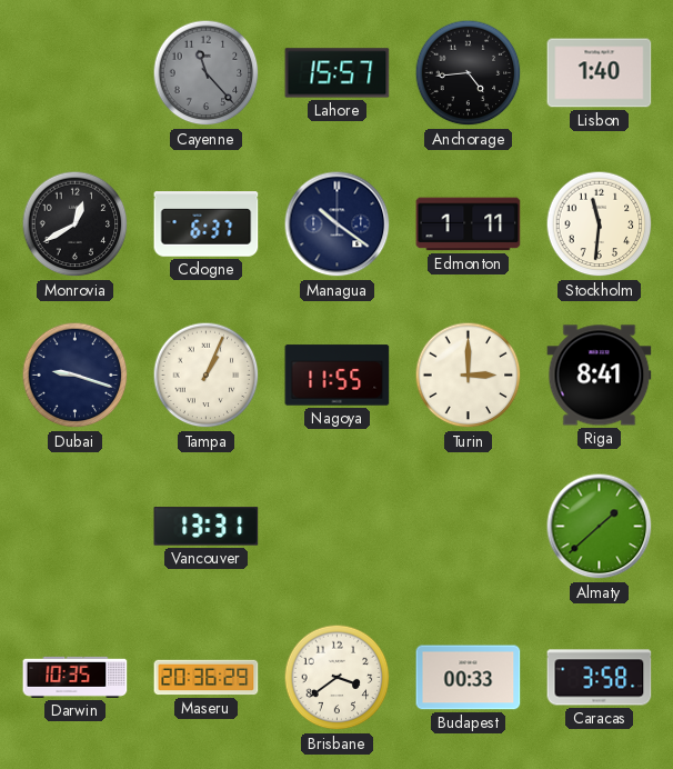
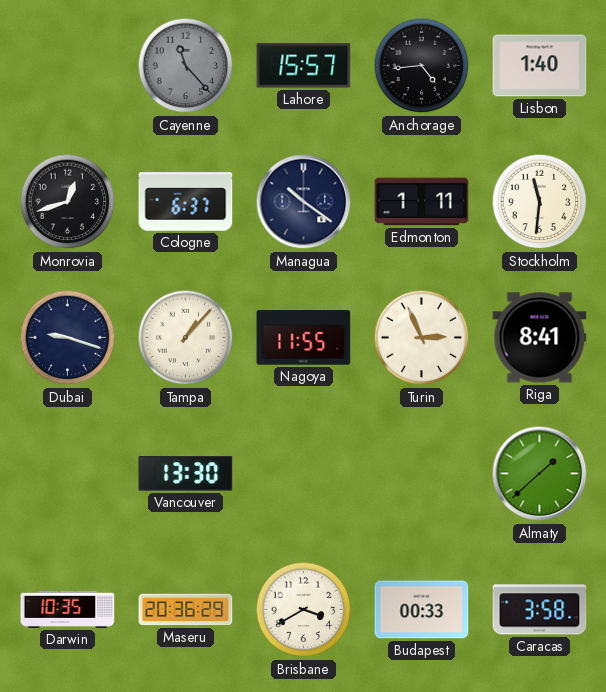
Monrovia: 12:40 -> 12:42 (68, 202)
Tampa: 1:04 -> 1:07 (186, 338)
Turin: 3:00 -> 2:56 (422, 338)
Vancouver: 13:31 -> 13:30 (186, 474)
Brisbane: 3:39 -> 3:40 (304, 610)
